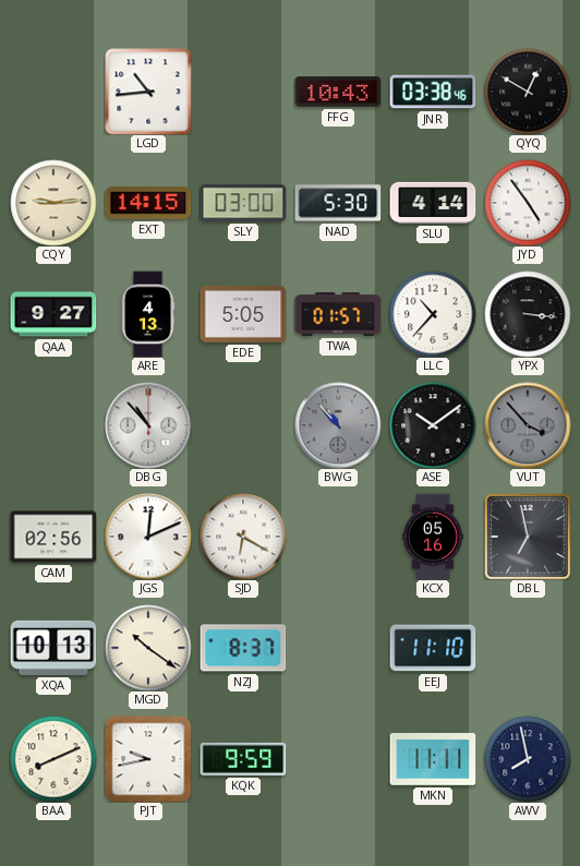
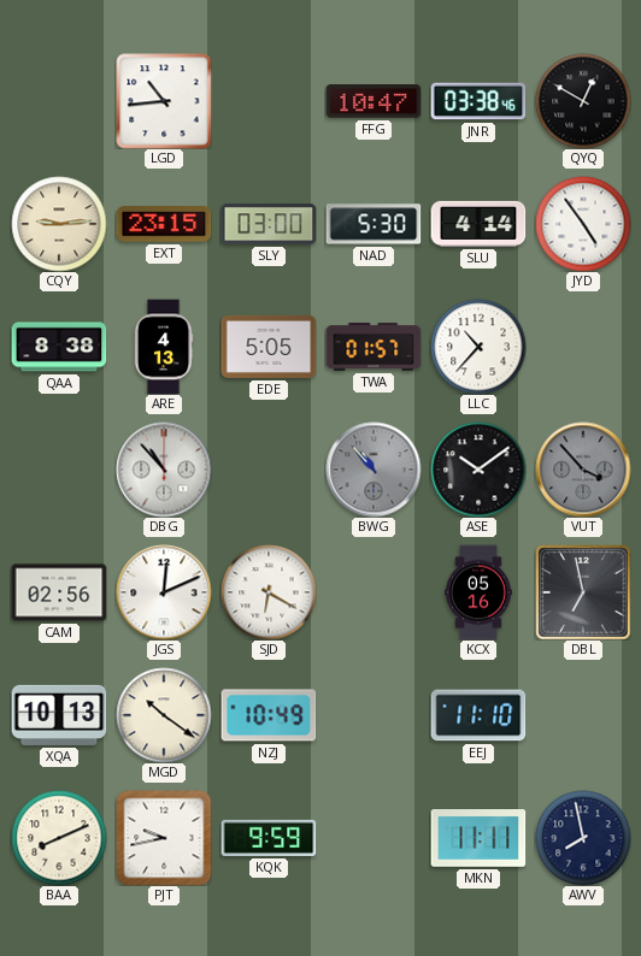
FFG: 10:43 -> 10:47 (374, 101)
EXT: 14:15 -> 23:15 (164, 224)
QAA: 9:27 -> 8:38 (59, 347)
YPX: 3:16 -> none (528, 314)
NZJ: 8:37 -> 10:49 (269, 715)
